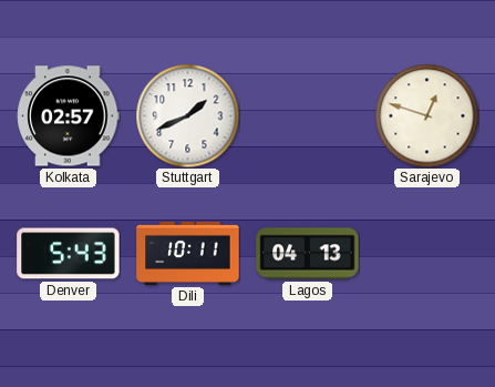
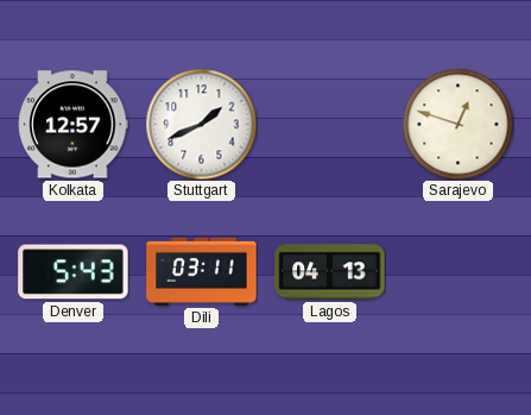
Kolkata: 02:57 -> 12:57 (74, 125)
Dili: 10:11 -> 03:11 (202, 271)
